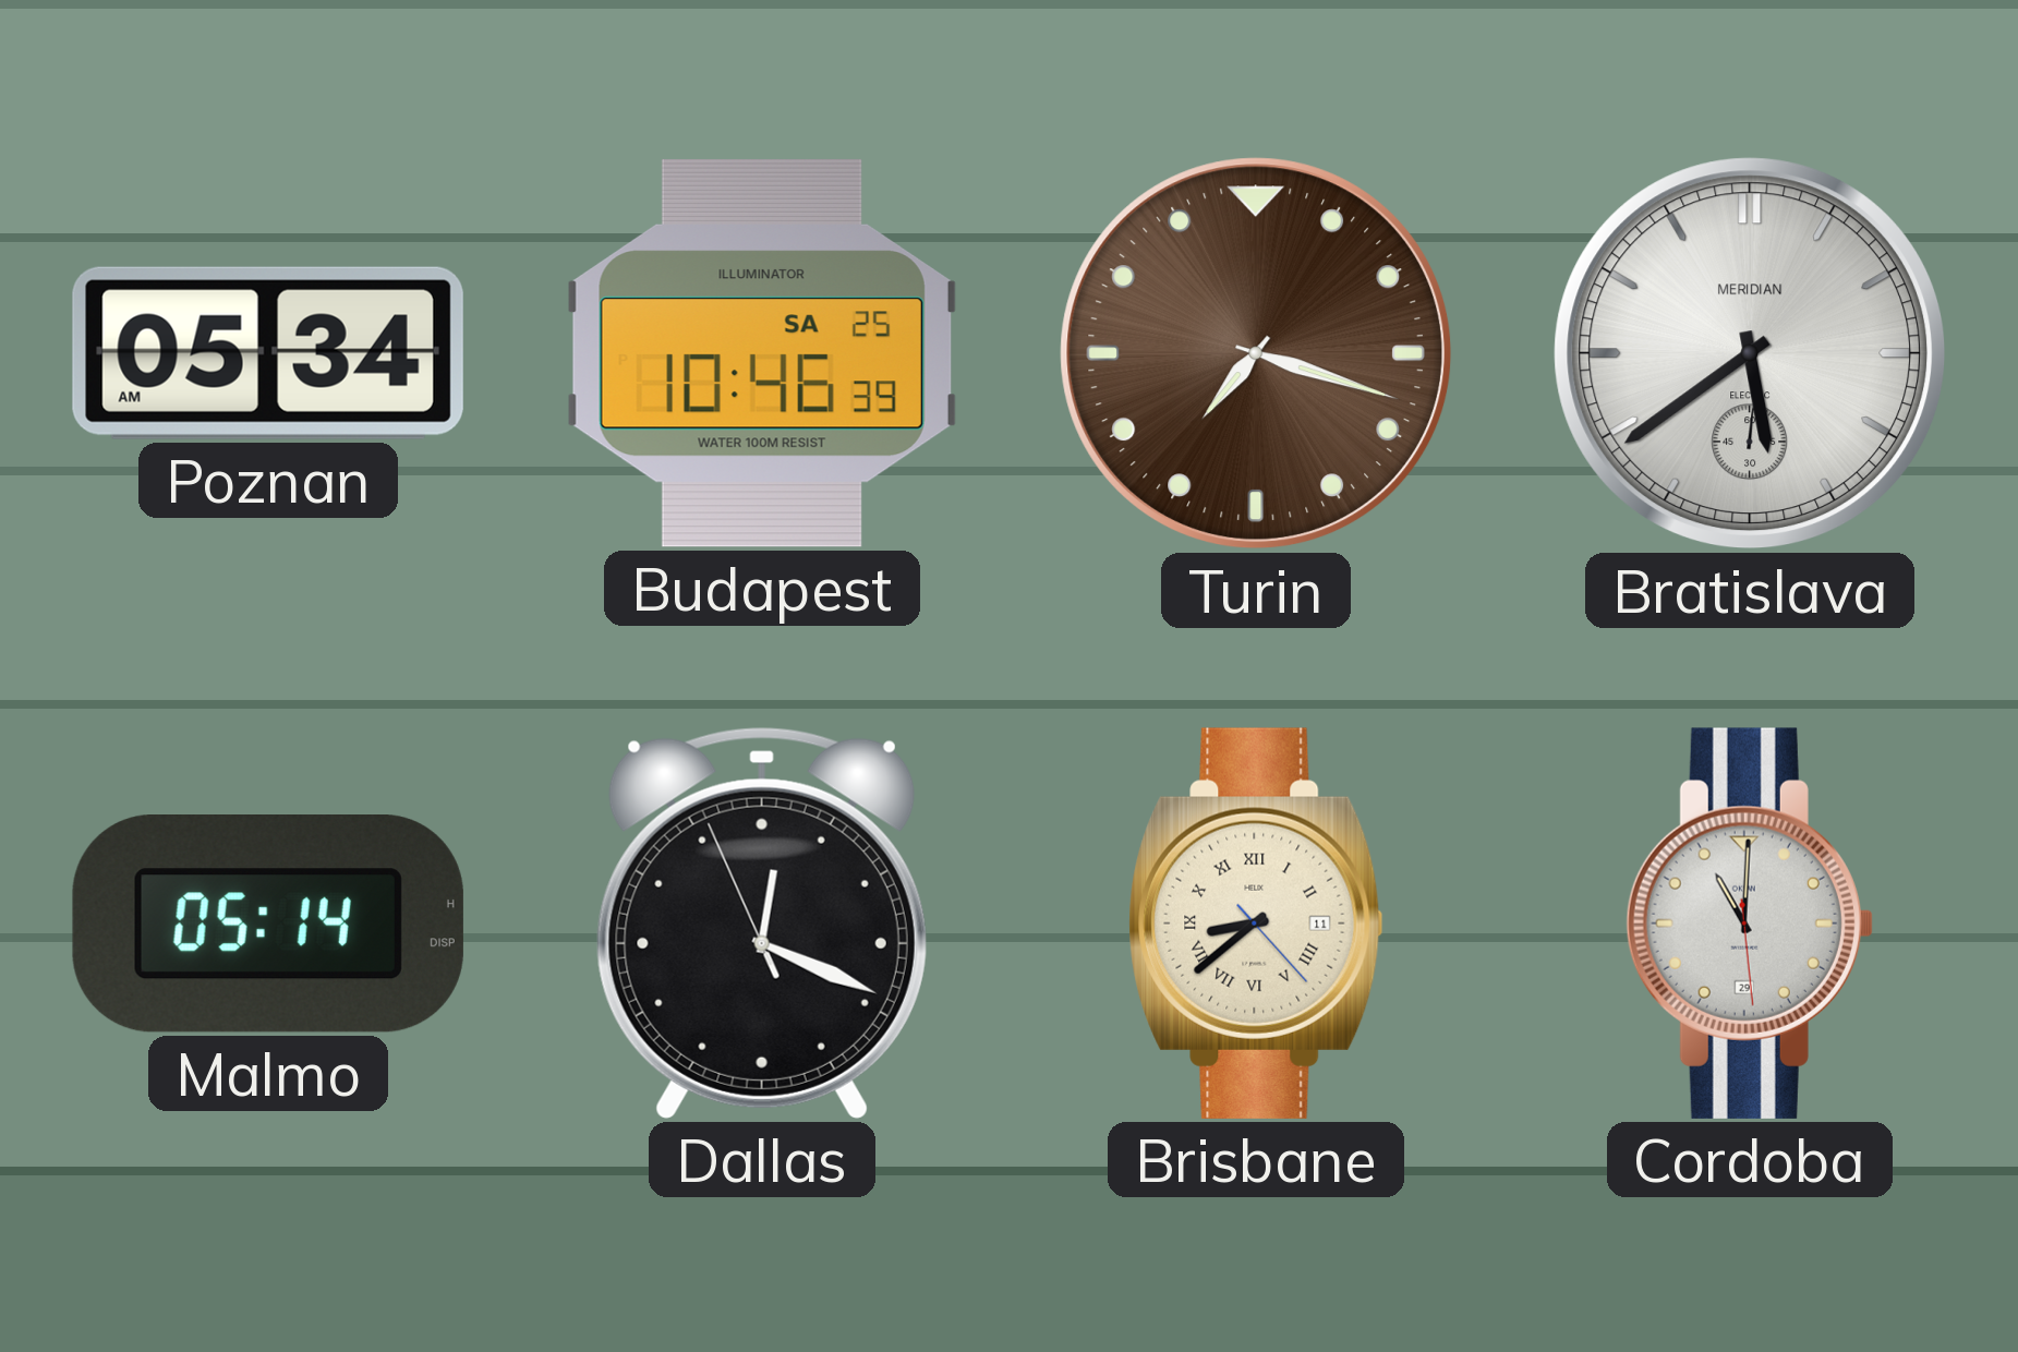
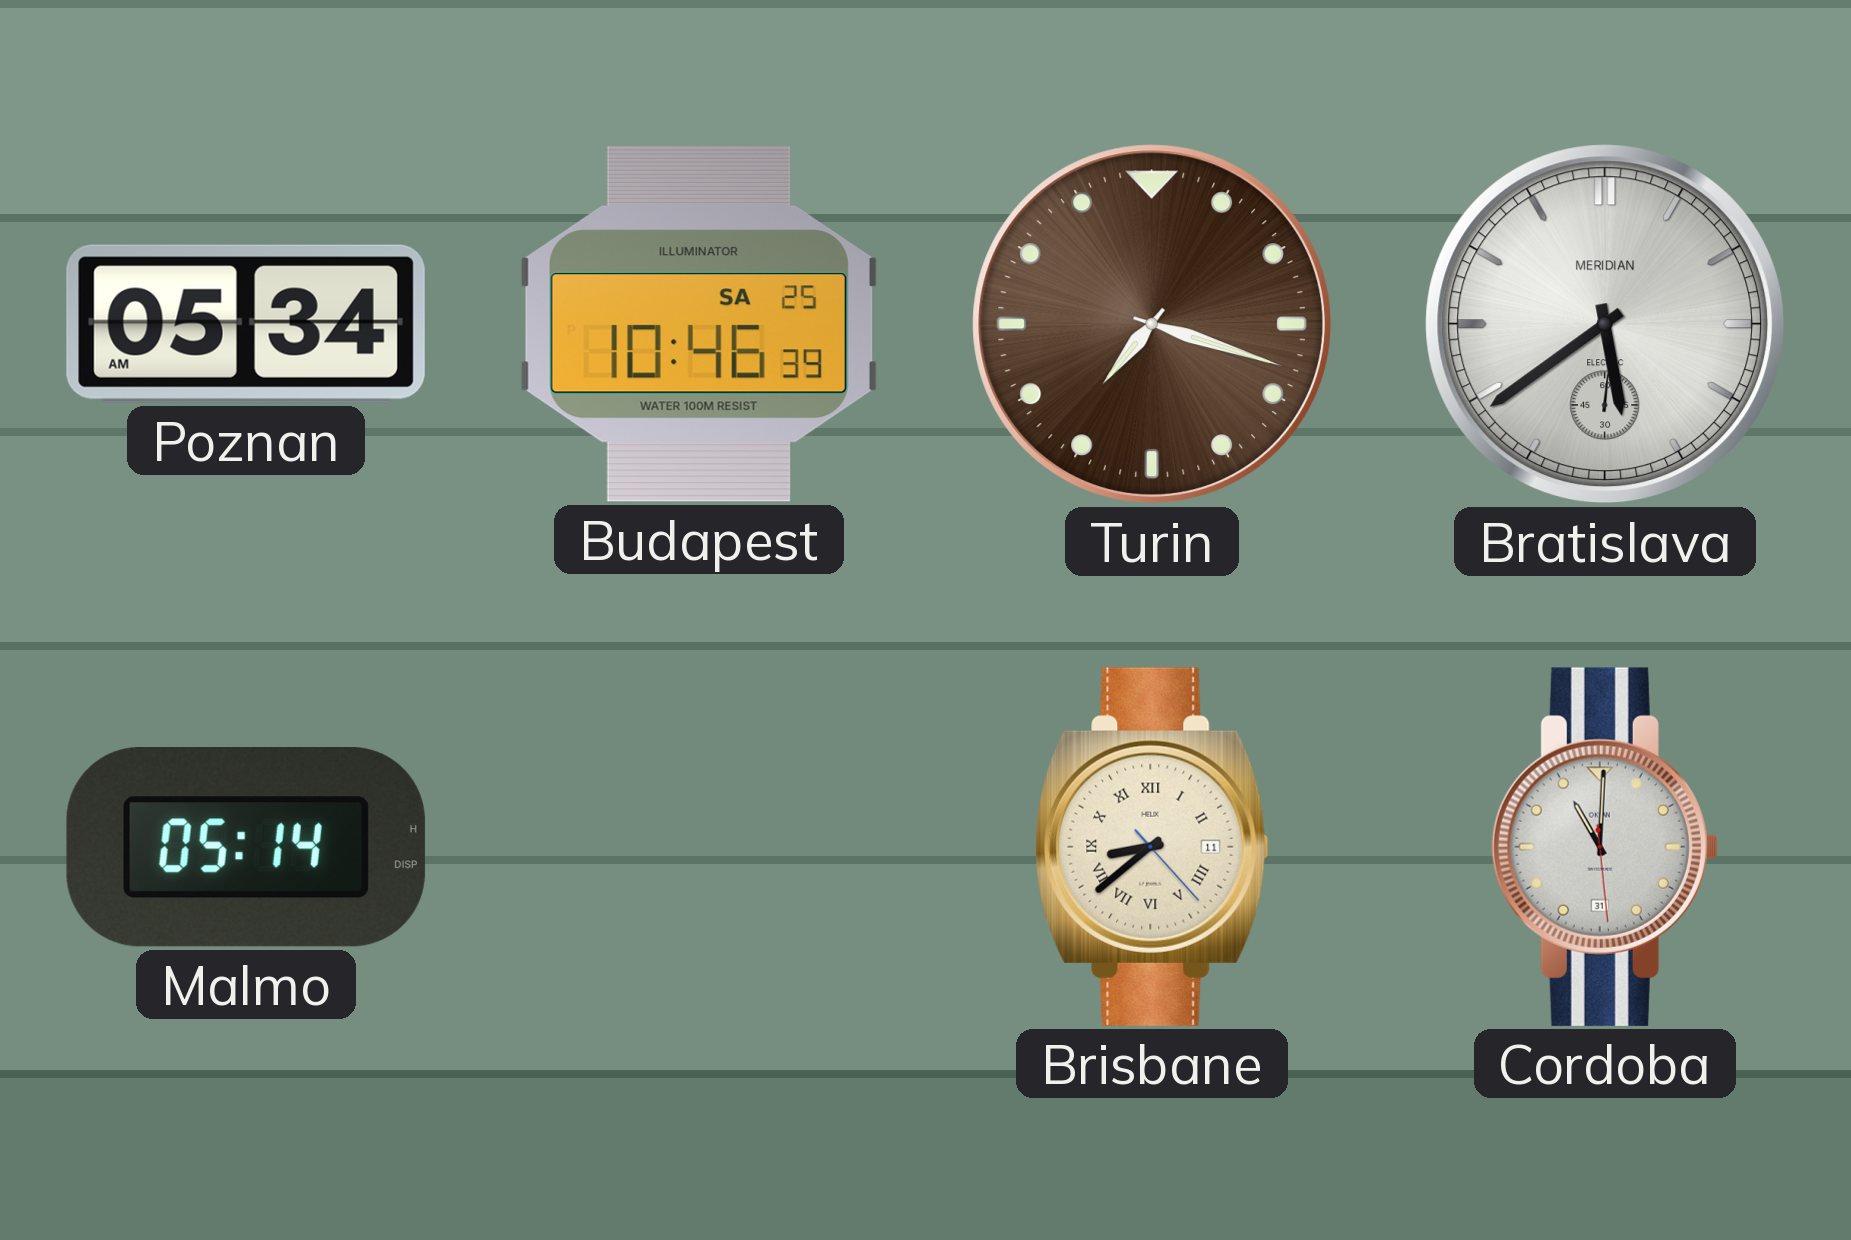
Dallas: 12:18 -> none (762, 922)
Cordoba date: 29 -> 31 (1605, 847)
